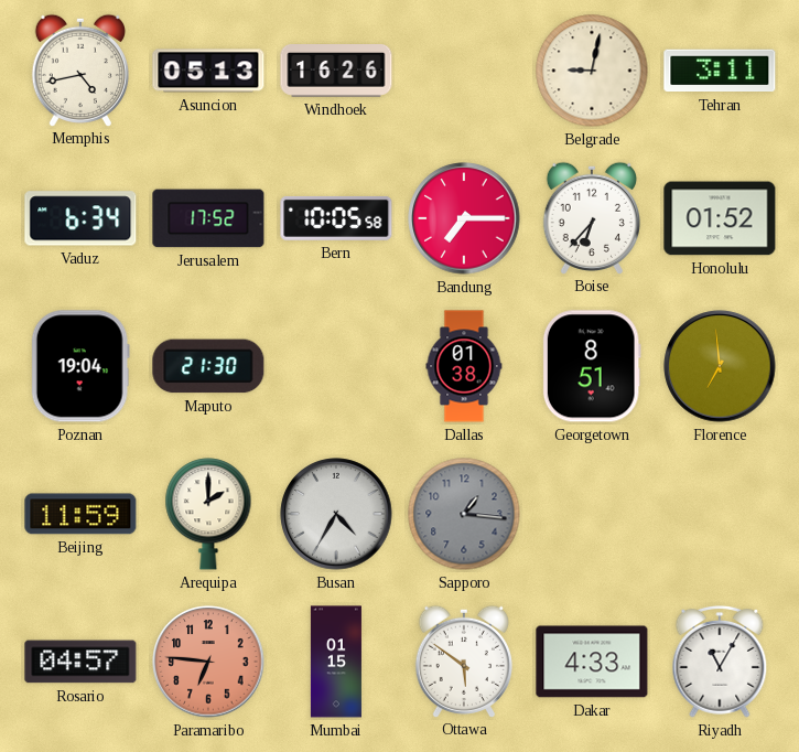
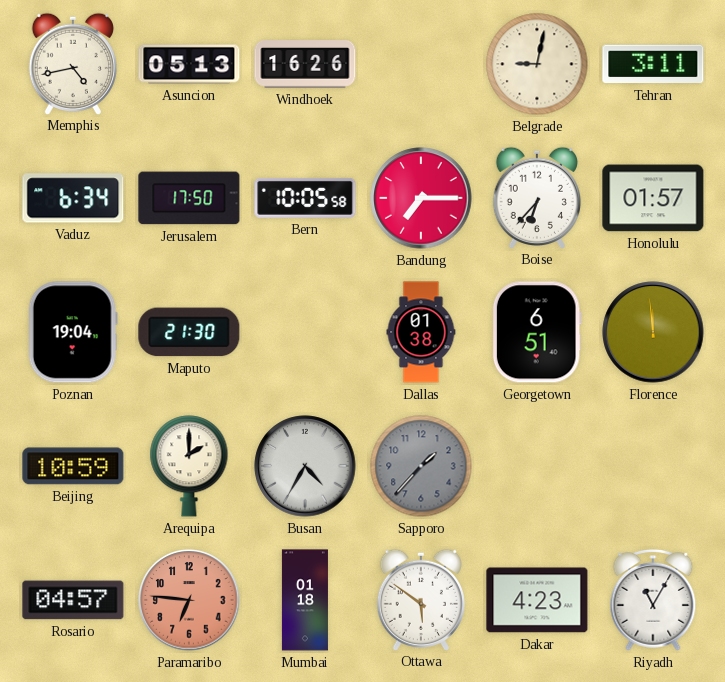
Jerusalem: 17:52 -> 17:50 (189, 198)
Honolulu: 01:52 -> 01:57 (653, 198)
Georgetown: 8:51 -> 6:51 (537, 332)
Florence: 6:59 -> 11:59 (653, 332)
Beijing: 11:59 -> 10:59 (73, 466)
Sapporo: 1:16 -> 1:37 (421, 466)
Mumbai: 01:15 -> 01:18 (305, 600)
Dakar: 4:33 -> 4:23 (537, 600)
